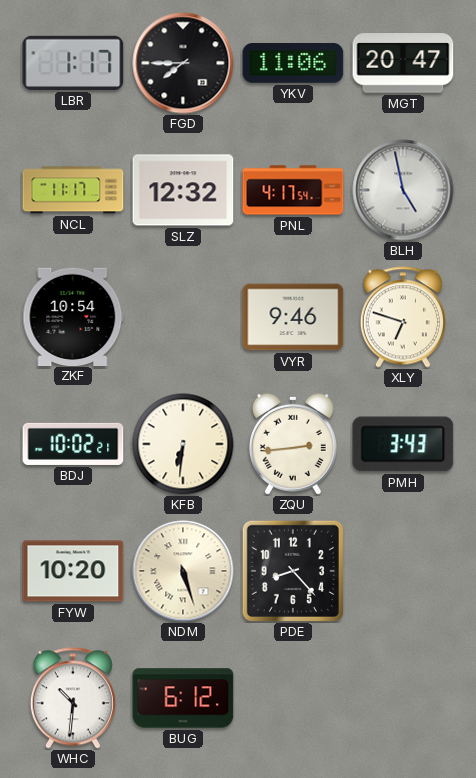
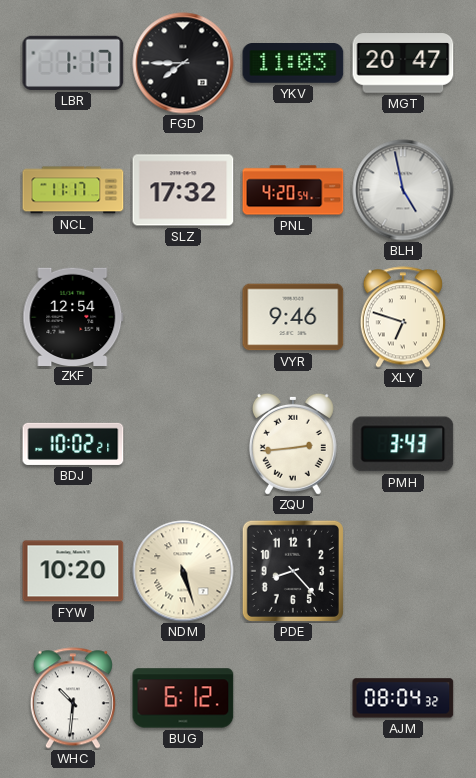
YKV: 11:06 -> 11:03 (293, 64)
SLZ: 12:32 -> 17:32 (183, 190)
PNL: 4:17 -> 4:20 (293, 190)
ZKF: 10:54 -> 12:54 (73, 316)
KFB: 6:31 -> none (183, 444)
AJM: none -> 08:04 (403, 698)
